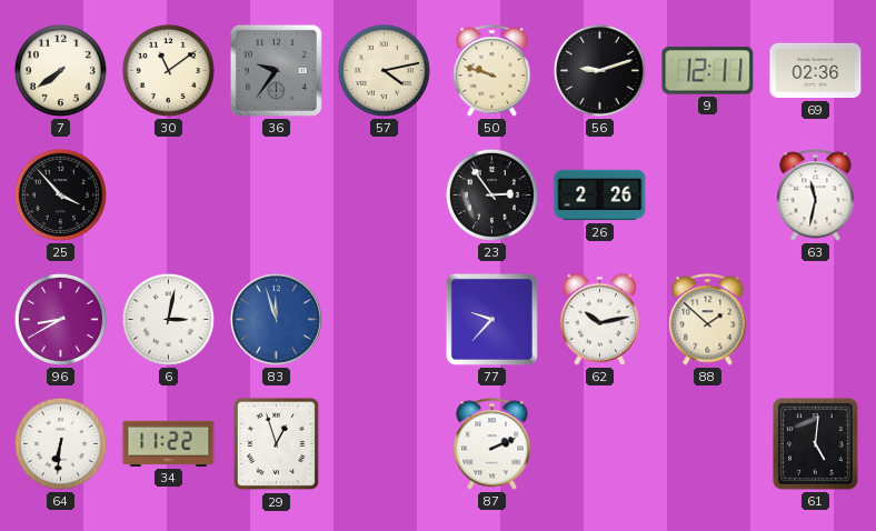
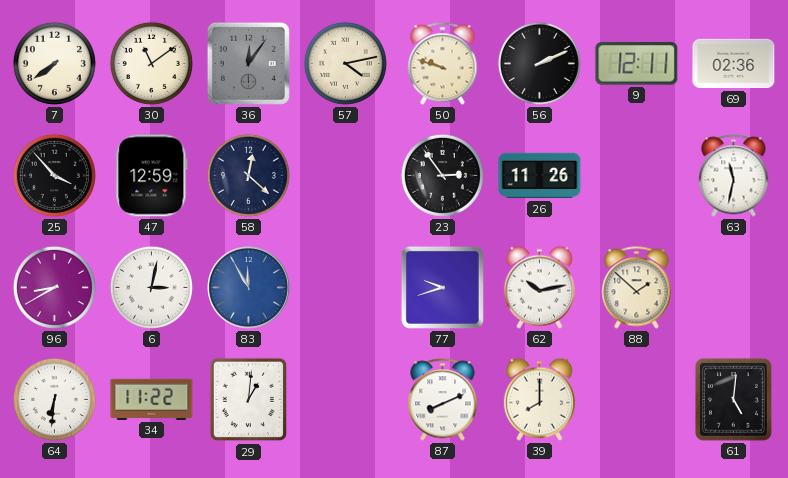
36: 9:36 -> 12:06 (248, 63)
56: 9:12 -> 2:11 (539, 63)
47: none -> 12:59 (152, 176)
58: none -> 12:22 (248, 175)
26: 2:26 -> 11:26 (540, 176)
83: 11:57 -> 11:55 (249, 288)
77: 9:37 -> 9:42 (442, 287)
29: 12:57 -> 1:01 (248, 400)
87: 2:11 -> 8:11 (443, 400)
39: none -> 8:00 (539, 399)
